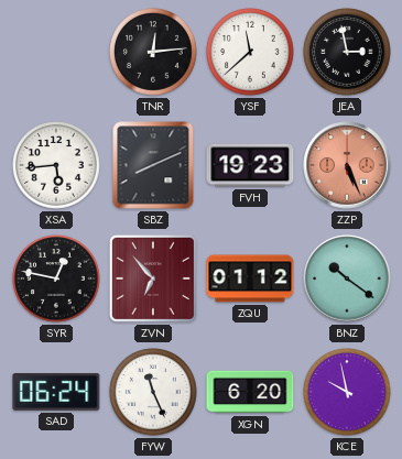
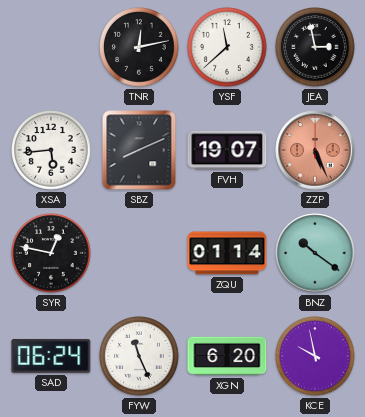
TNR: 12:14 -> 12:13 (139, 47)
FVH: 19:23 -> 19:07 (227, 150)
ZVN: 6:53 -> none (153, 278)
ZQU: 01:12 -> 01:14 (227, 253)
